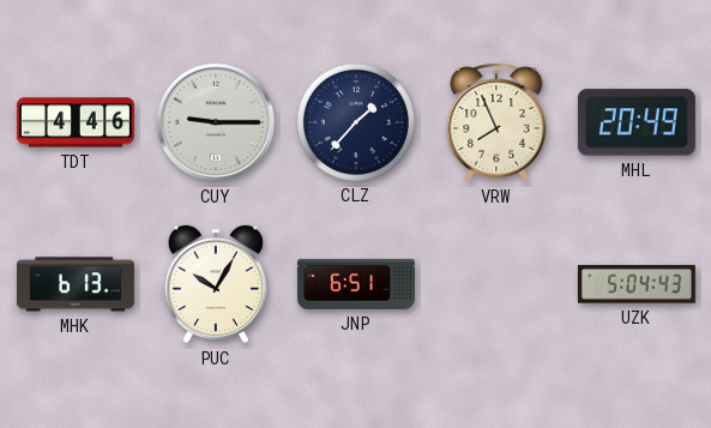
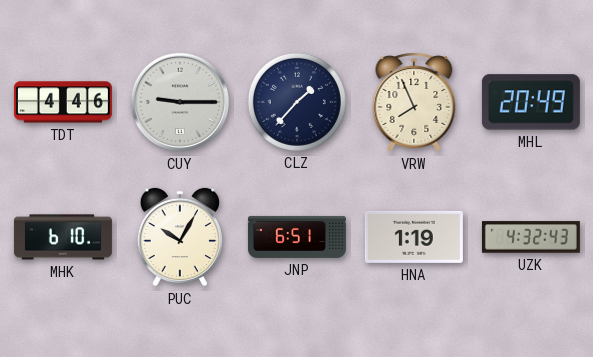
MHK: 6:13 -> 6:10 (63, 237)
HNA: none -> 1:19 (414, 237)
UZK: 5:04 -> 4:32 (531, 237)
